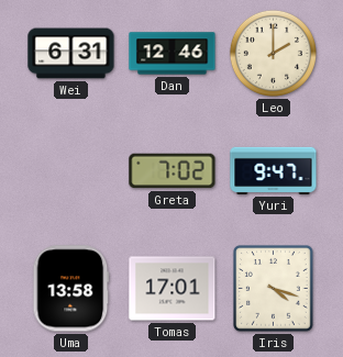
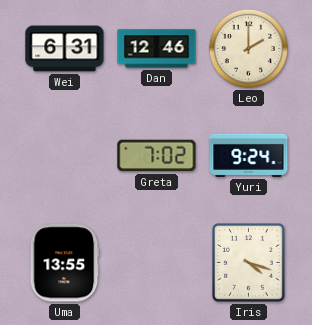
Yuri: 9:47 -> 9:24 (249, 155)
Uma: 13:58 -> 13:55 (65, 263)
Tomas: 17:01 -> none (173, 289)
